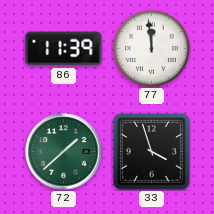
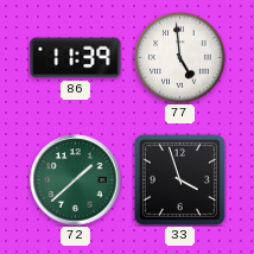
77: 11:59 -> 4:59 (180, 58)
